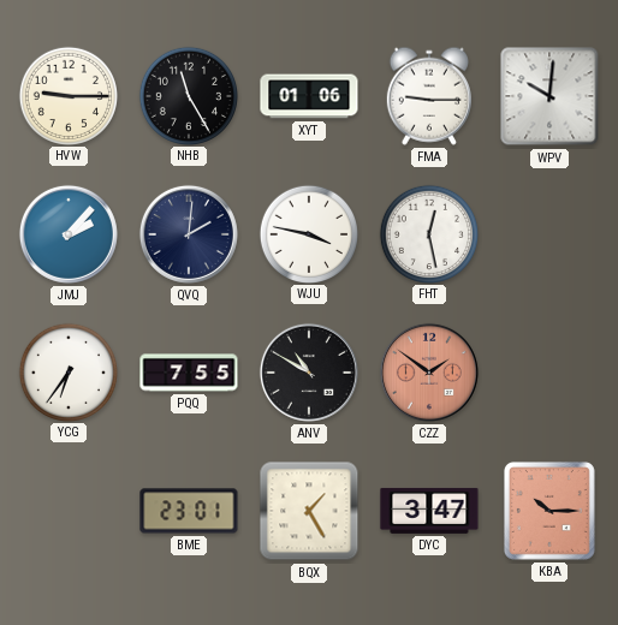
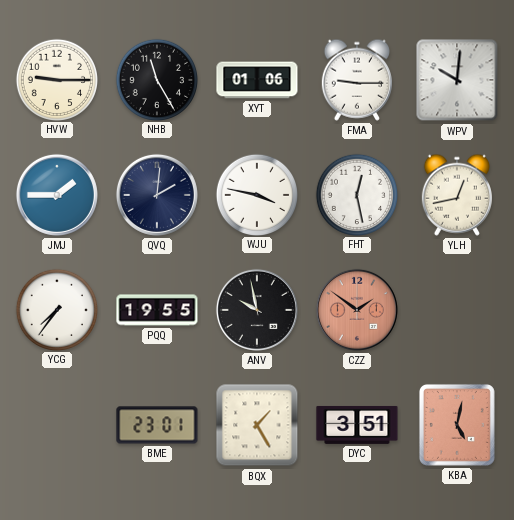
JMJ: 2:07 -> 1:45 (57, 195)
YLH: none -> 12:43 (457, 195)
YCG: 6:36 -> 7:36 (56, 309)
PQQ: 7:55 -> 19:55 (157, 310)
ANV: 10:50 -> 9:58 (257, 310)
DYC: 3:47 -> 3:51 (357, 425)
KBA: 10:15 -> 5:02 (457, 425)
